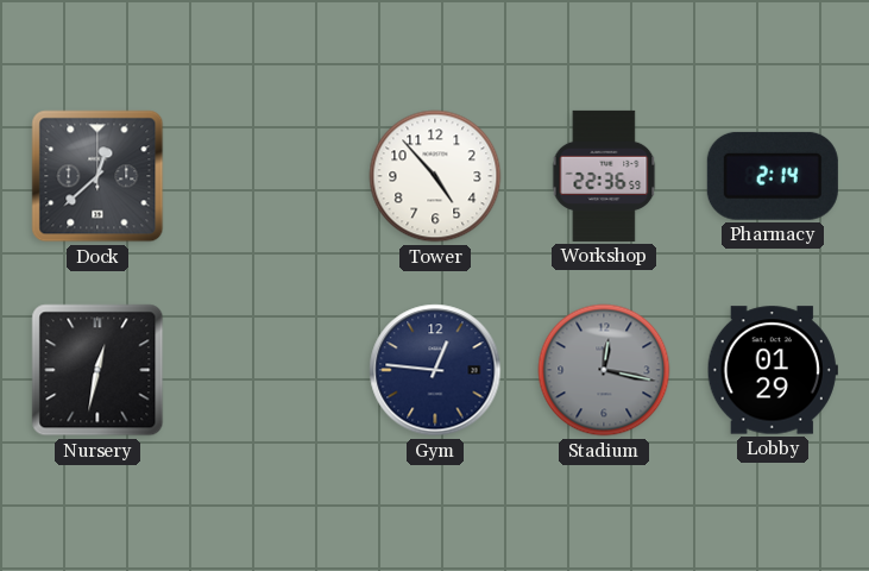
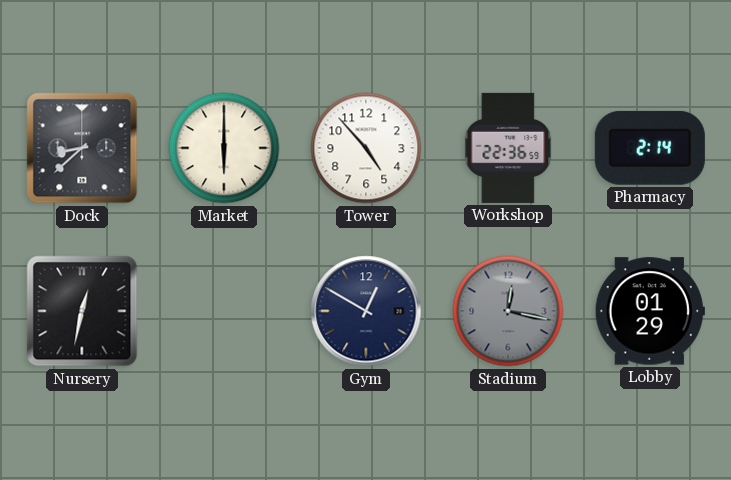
Dock: 12:38 -> 8:38 (82, 148)
Market: none -> 6:00 (224, 148)
Gym: 12:46 -> 12:50 (366, 311)
